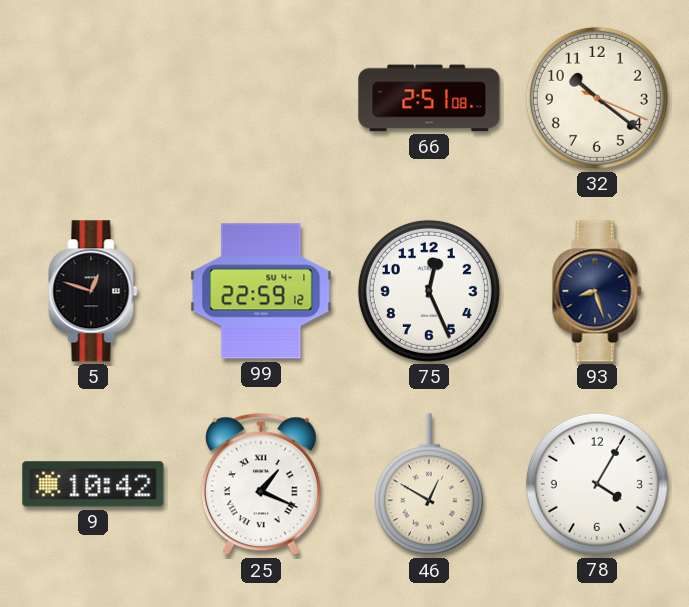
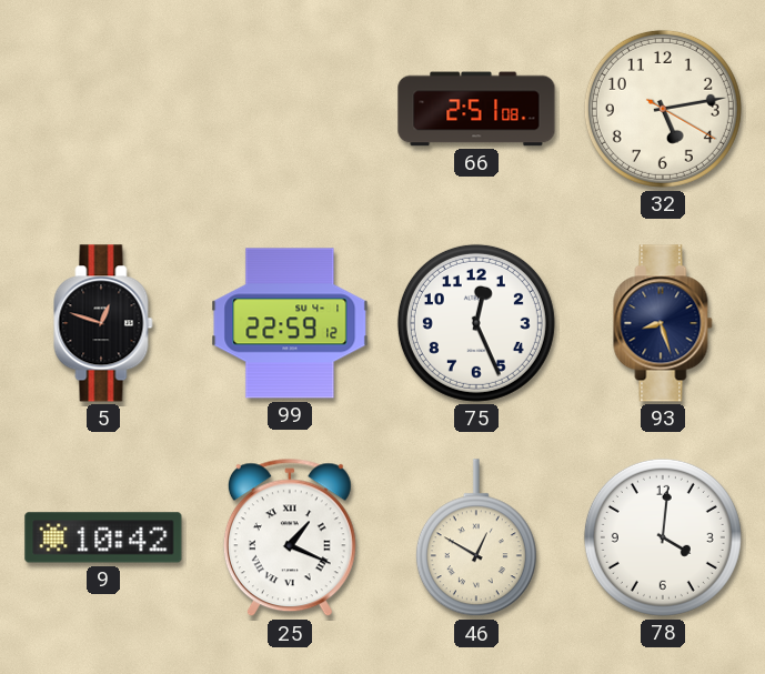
32: 10:21 -> 5:13 (663, 109)
78: 4:05 -> 4:01 (663, 537)
